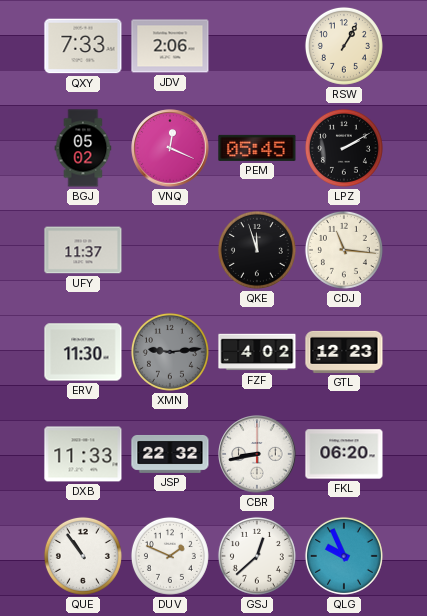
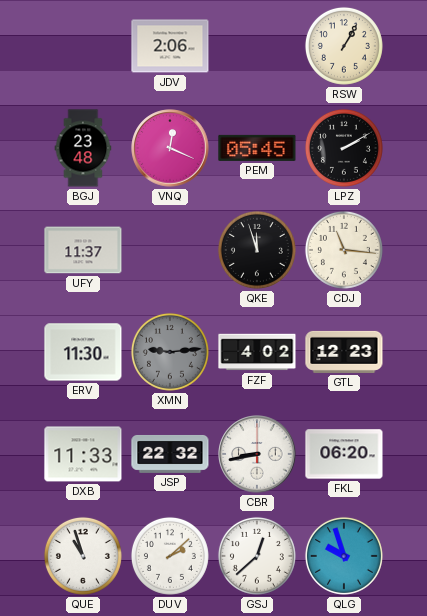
QXY: 7:33 -> none (83, 46)
BGJ: 05:02 -> 23:48 (83, 148)
QUE: 10:54 -> 10:57 (83, 556)
DUV: 1:49 -> 2:08 (170, 556)
QLG: 9:56 -> 9:57 (344, 556)
